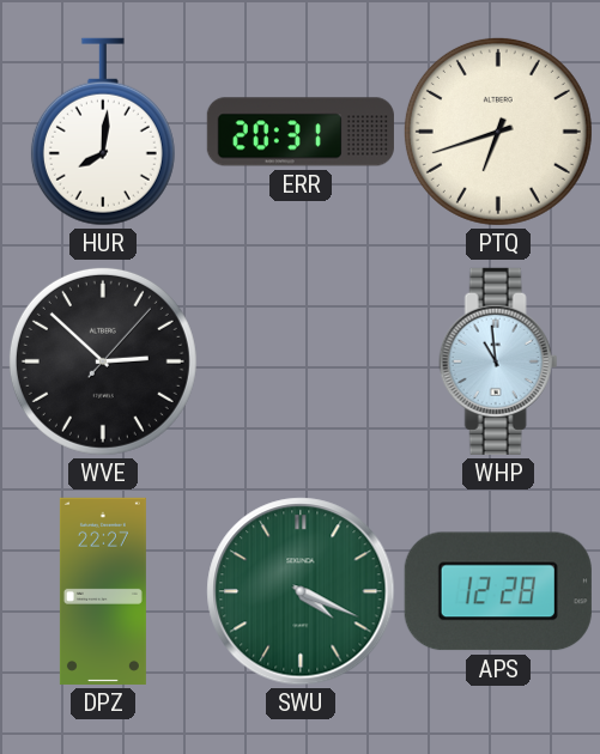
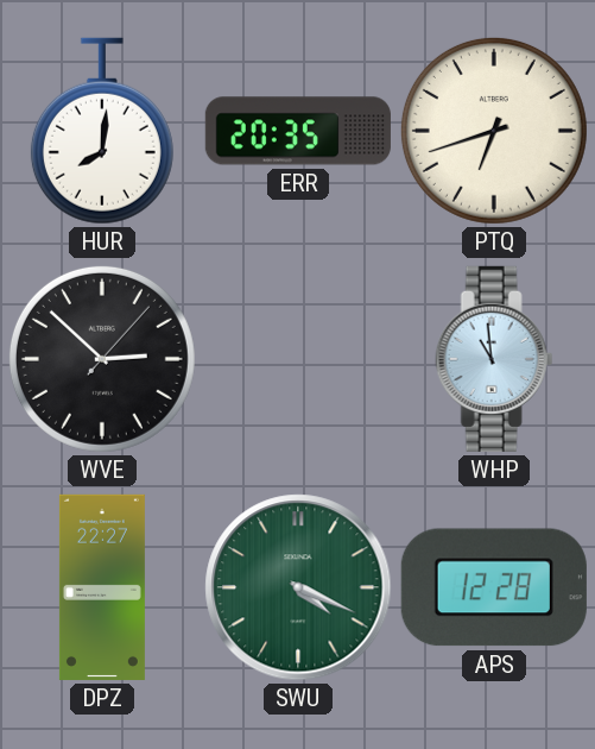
ERR: 20:31 -> 20:35 (298, 131)
